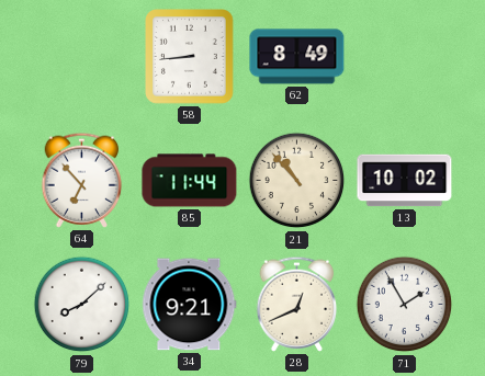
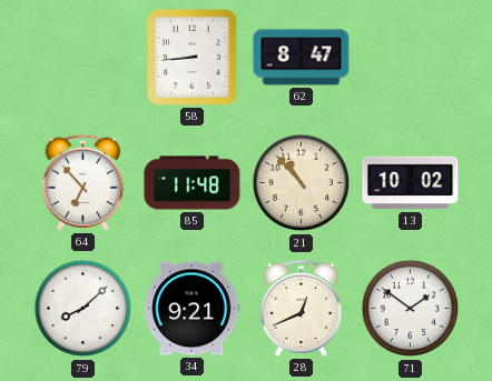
62: 8:49 -> 8:47 (302, 58)
85: 11:44 -> 11:48 (193, 183)
71: 1:55 -> 1:51 (411, 309)
